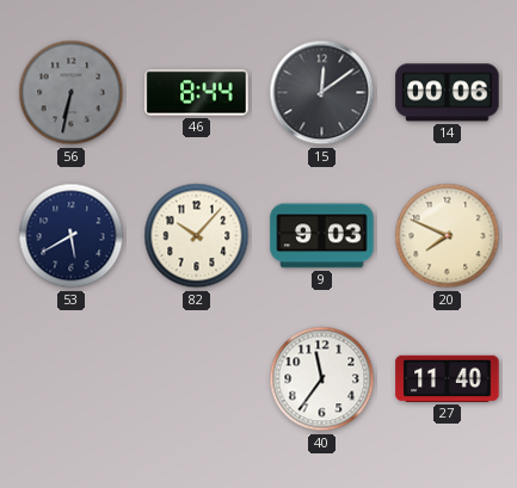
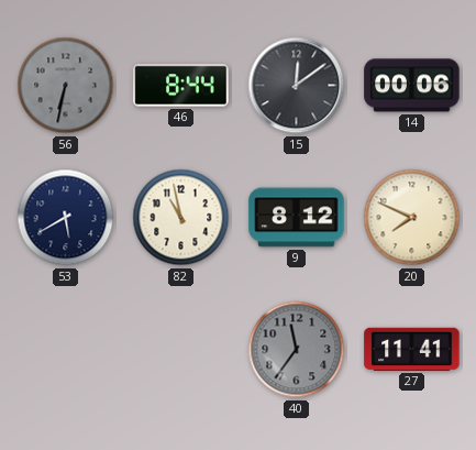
82: 10:07 -> 10:58 (181, 218)
9: 9:03 -> 8:12 (297, 218)
40 dial: white -> grey (297, 350)
27: 11:40 -> 11:41 (412, 349)
